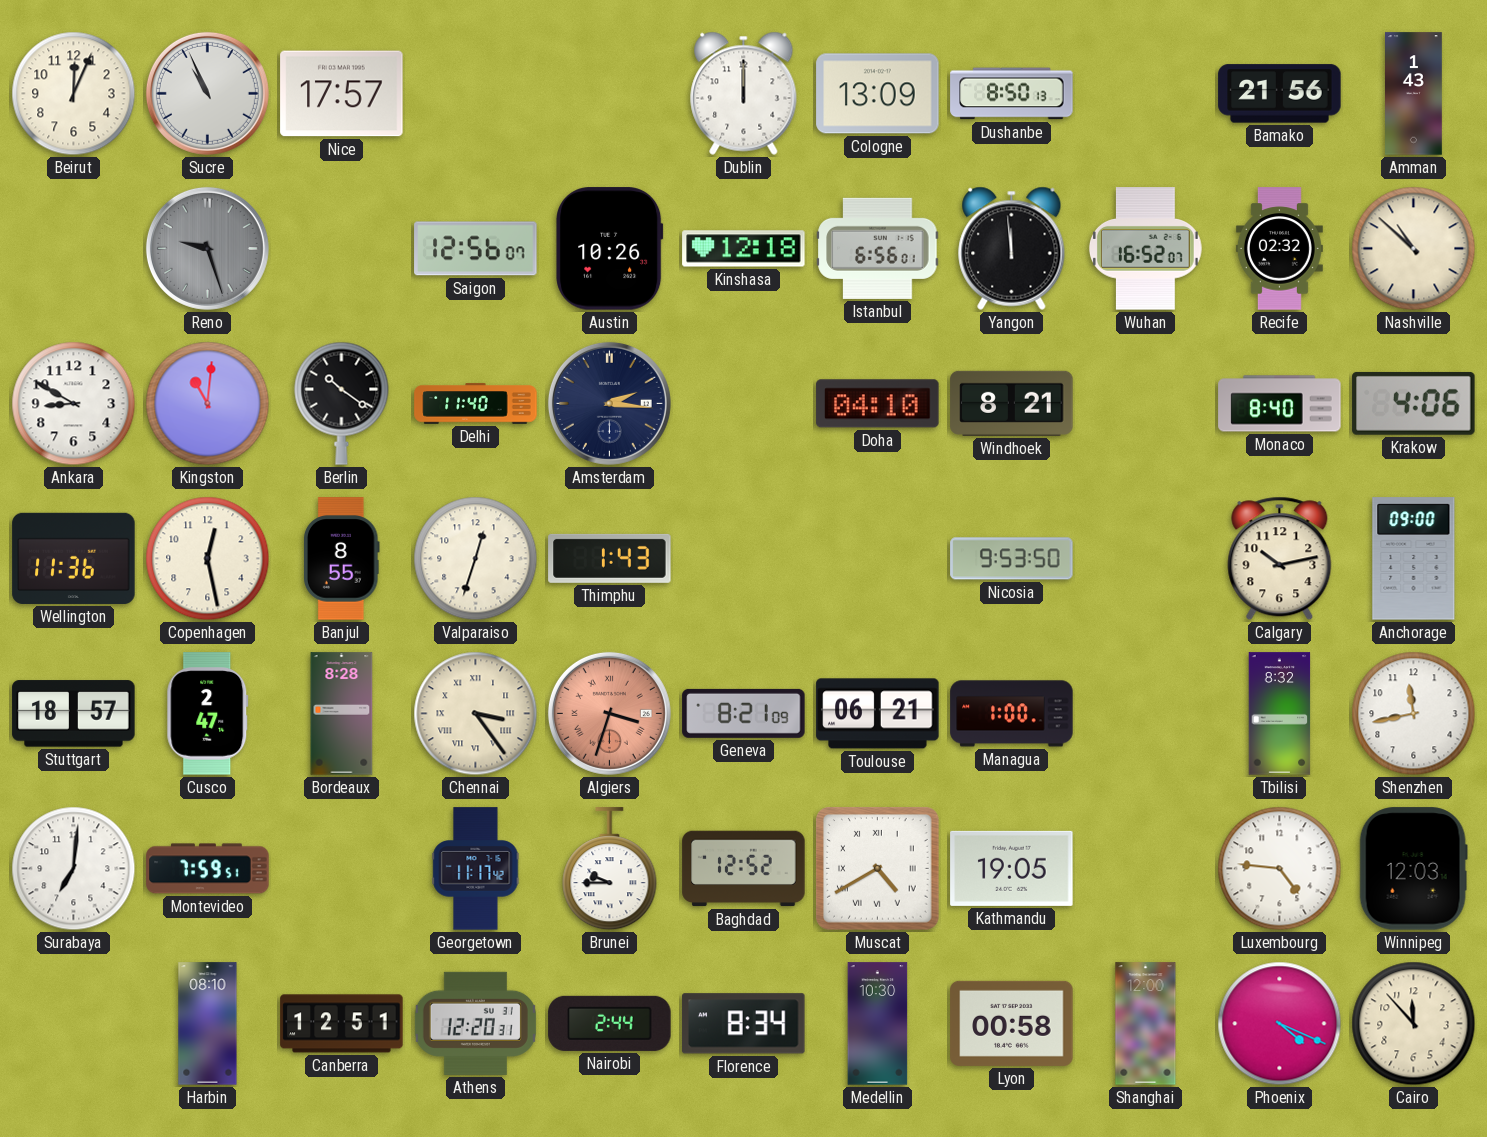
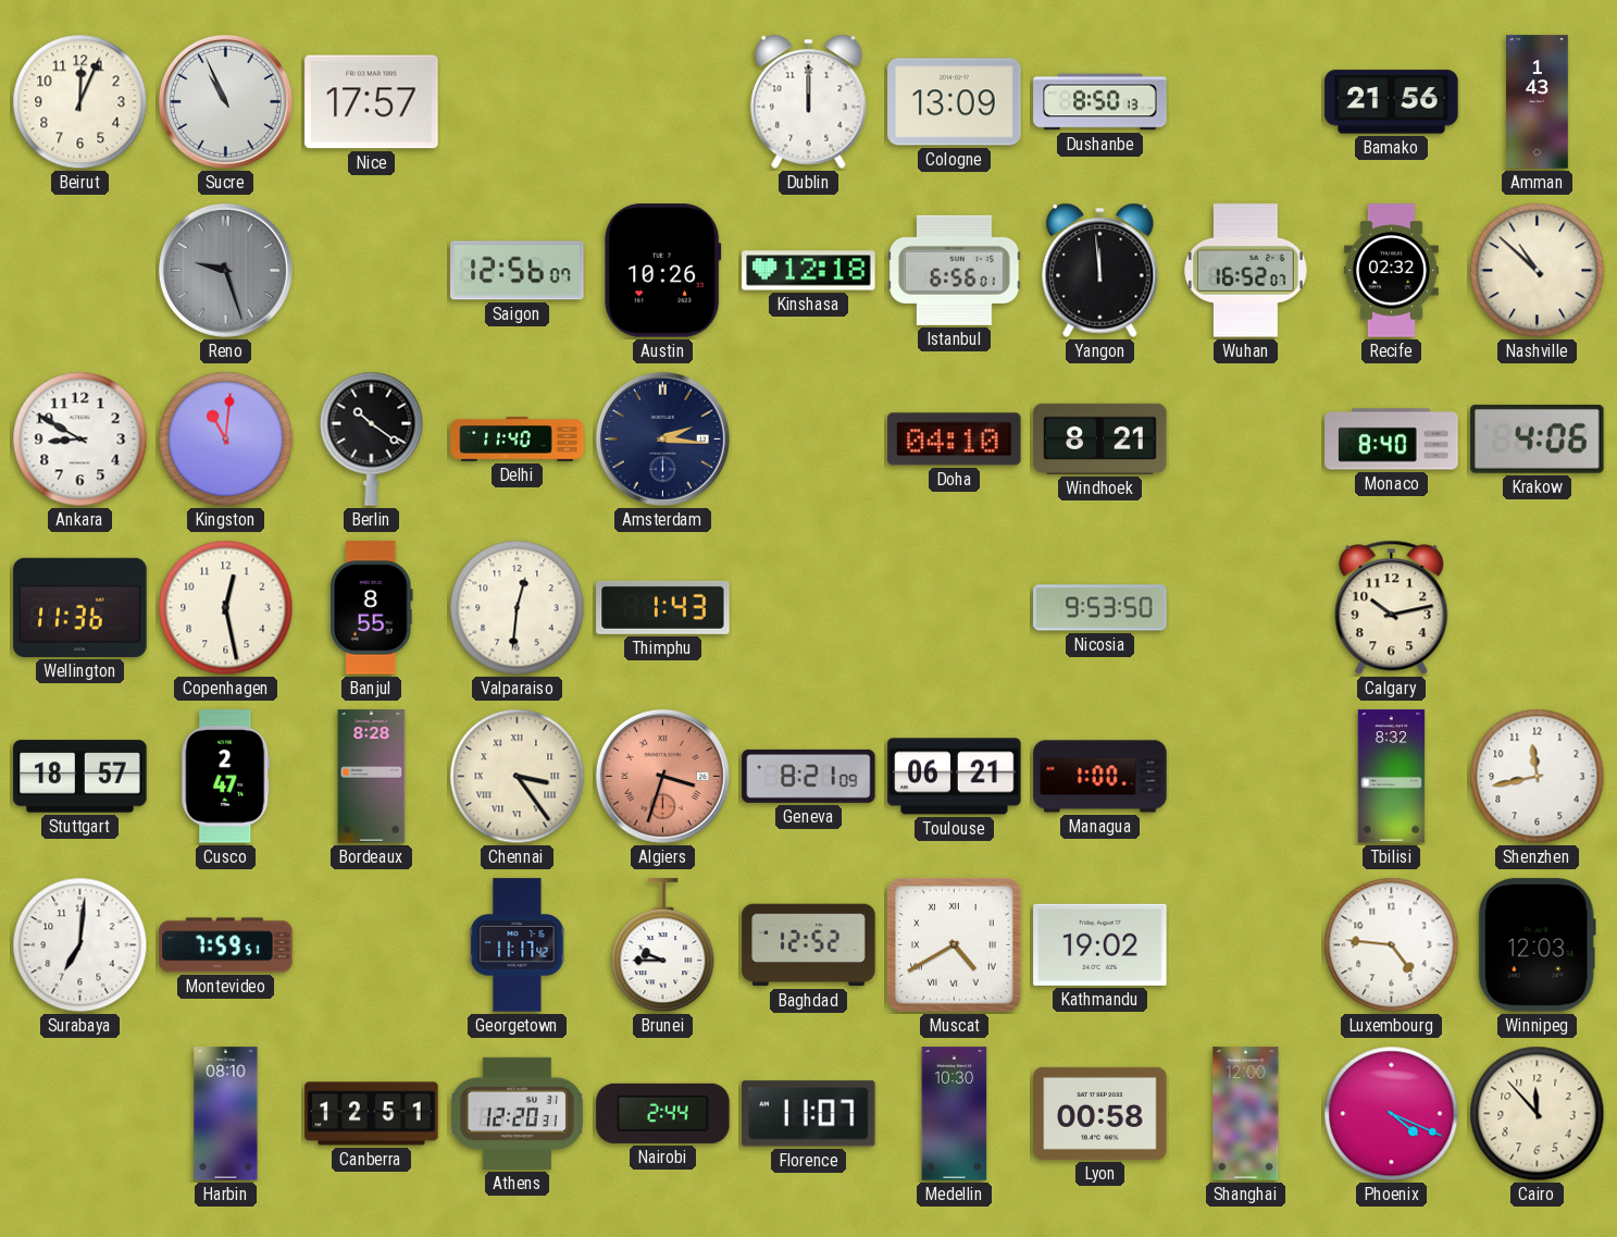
Valparaiso: 12:33 -> 12:31 (518, 608)
Anchorage: 09:00 -> none (1414, 559)
Kathmandu: 19:05 -> 19:02 (1100, 944)
Florence: 8:34 -> 11:07 (809, 1114)
